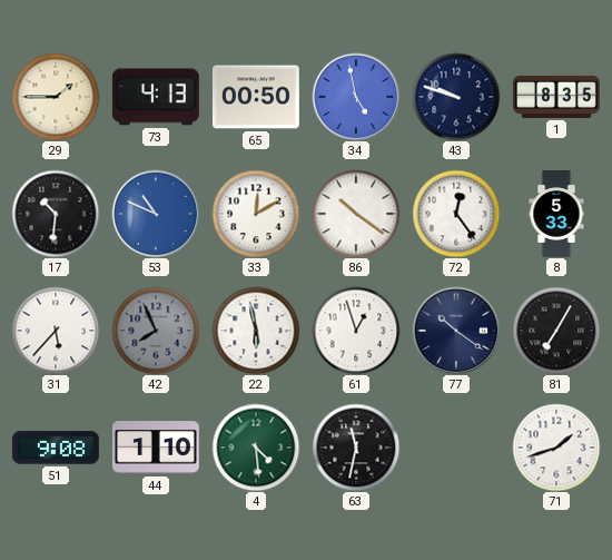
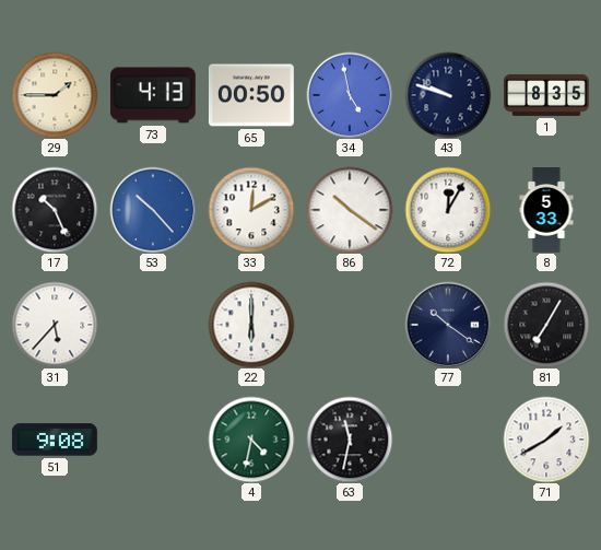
17: 10:31 -> 10:26 (55, 210)
53: 10:49 -> 10:23 (153, 210)
72: 12:24 -> 12:05 (448, 210)
42: 7:56 -> none (156, 331)
22: 5:58 -> 6:00 (251, 325)
61: 12:57 -> none (356, 331)
44: 1:10 -> none (156, 448)
4: 4:29 -> 4:32 (251, 440)
71: 1:42 -> 1:40 (546, 440)
